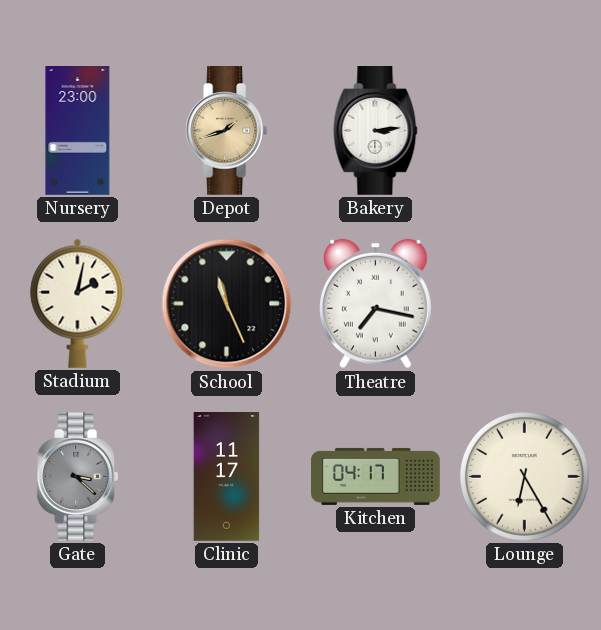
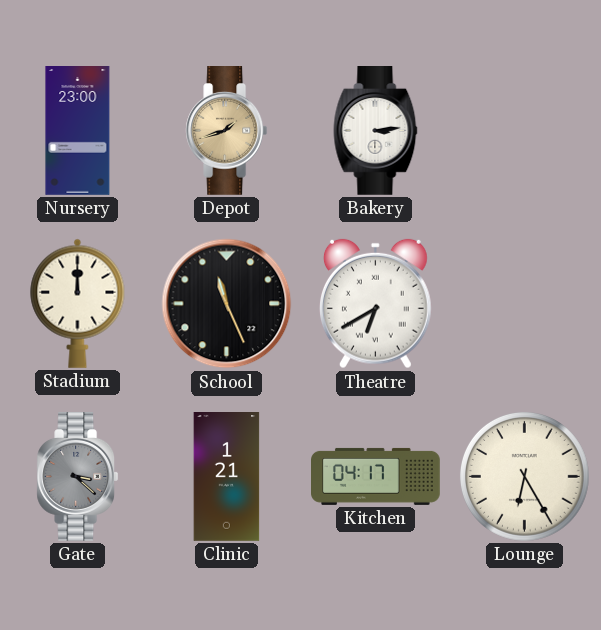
Stadium: 2:02 -> 12:00 (78, 303)
Theatre: 7:17 -> 6:40 (375, 304)
Clinic: 11:17 -> 1:21 (227, 477)
